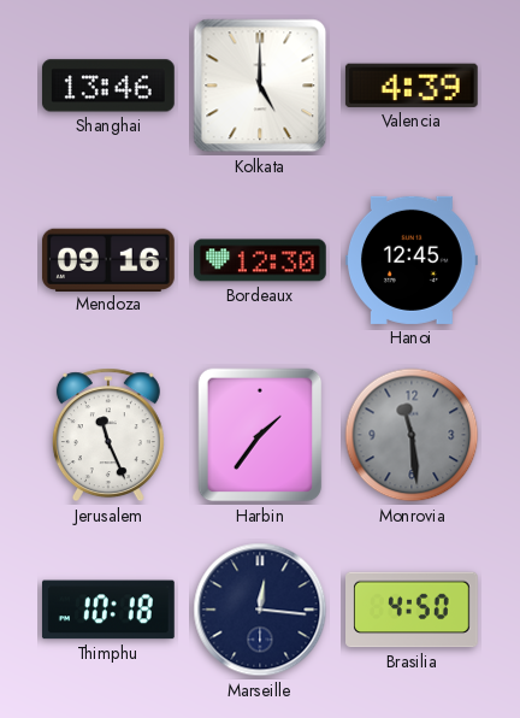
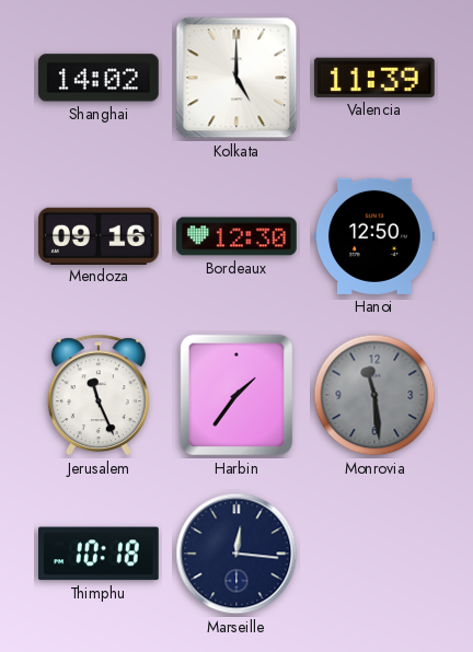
Shanghai: 13:46 -> 14:02 (99, 78)
Valencia: 4:39 -> 11:39 (374, 78)
Hanoi: 12:45 -> 12:50 (376, 236)
Brasilia: 4:50 -> none (413, 610)
